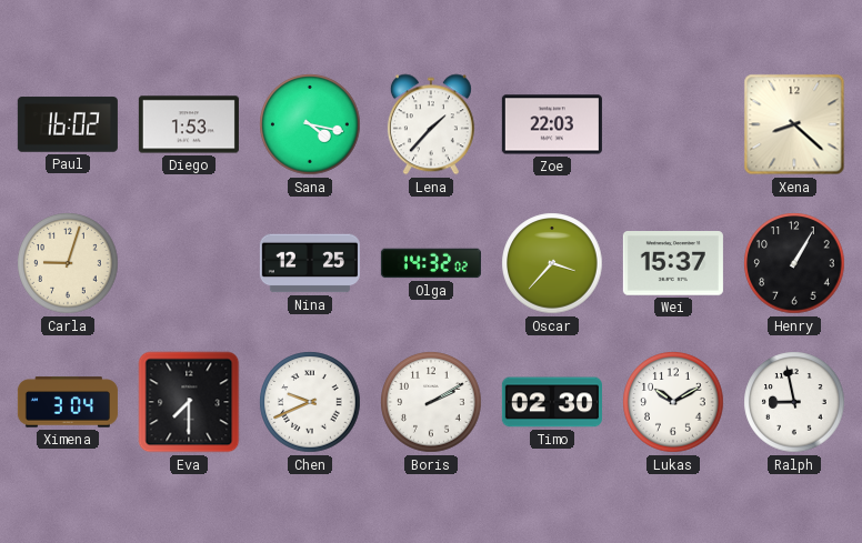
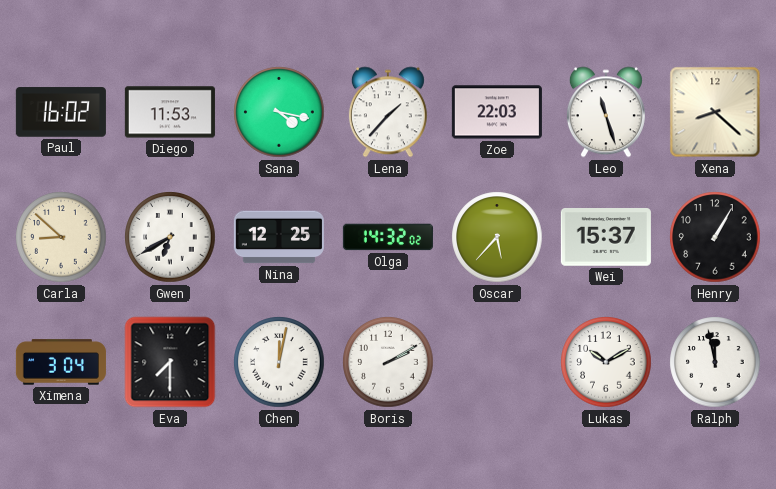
Diego: 1:53 -> 11:53 (170, 112)
Leo: none -> 11:27 (606, 112)
Carla: 9:03 -> 8:52 (61, 237)
Gwen: none -> 6:40 (170, 237)
Oscar: 3:37 -> 5:37 (497, 237)
Chen: 9:41 -> 12:02 (279, 362)
Timo: 02:30 -> none (552, 402)
Ralph: 8:58 -> 11:58 (715, 362)
